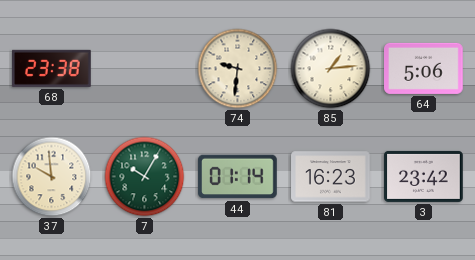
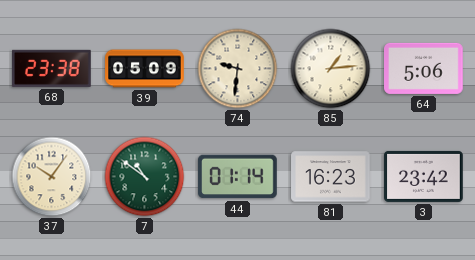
39: none -> 05:09 (145, 69)
37: 9:59 -> 10:06 (52, 177)
7: 10:05 -> 10:51 (145, 177)
